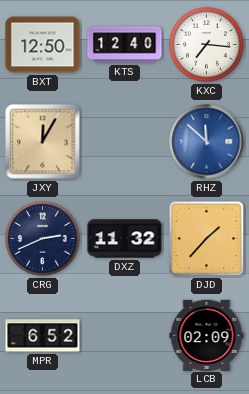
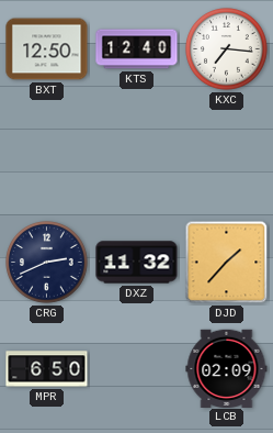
JXY: 12:05 -> none (43, 142)
RHZ: 11:52 -> none (207, 142)
MPR: 6:52 -> 6:50 (47, 369)
